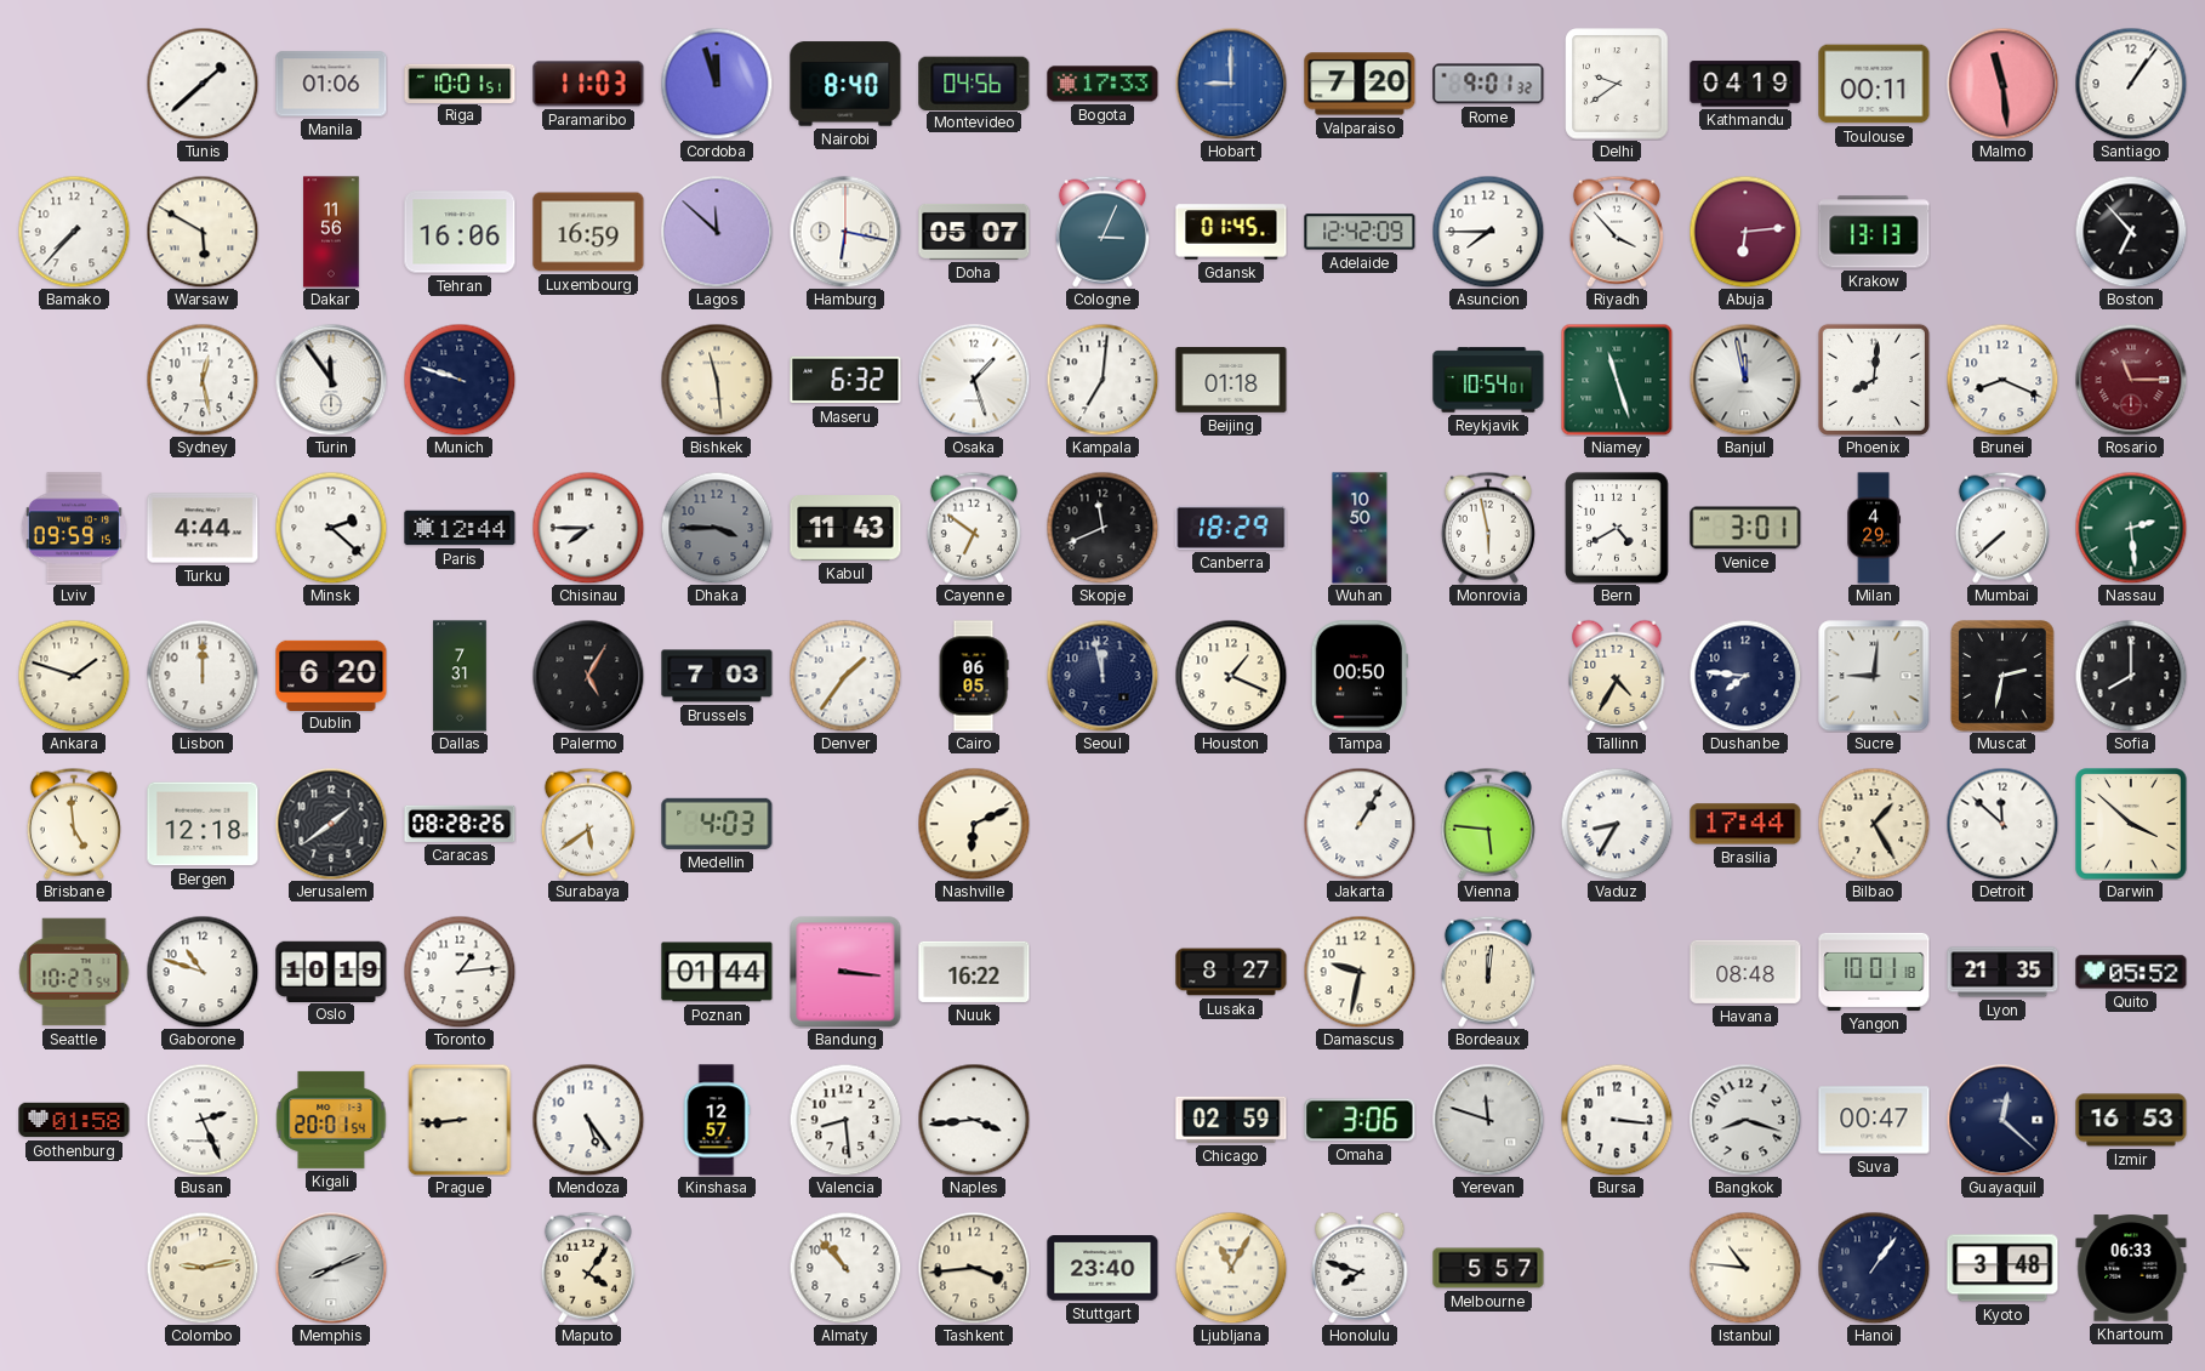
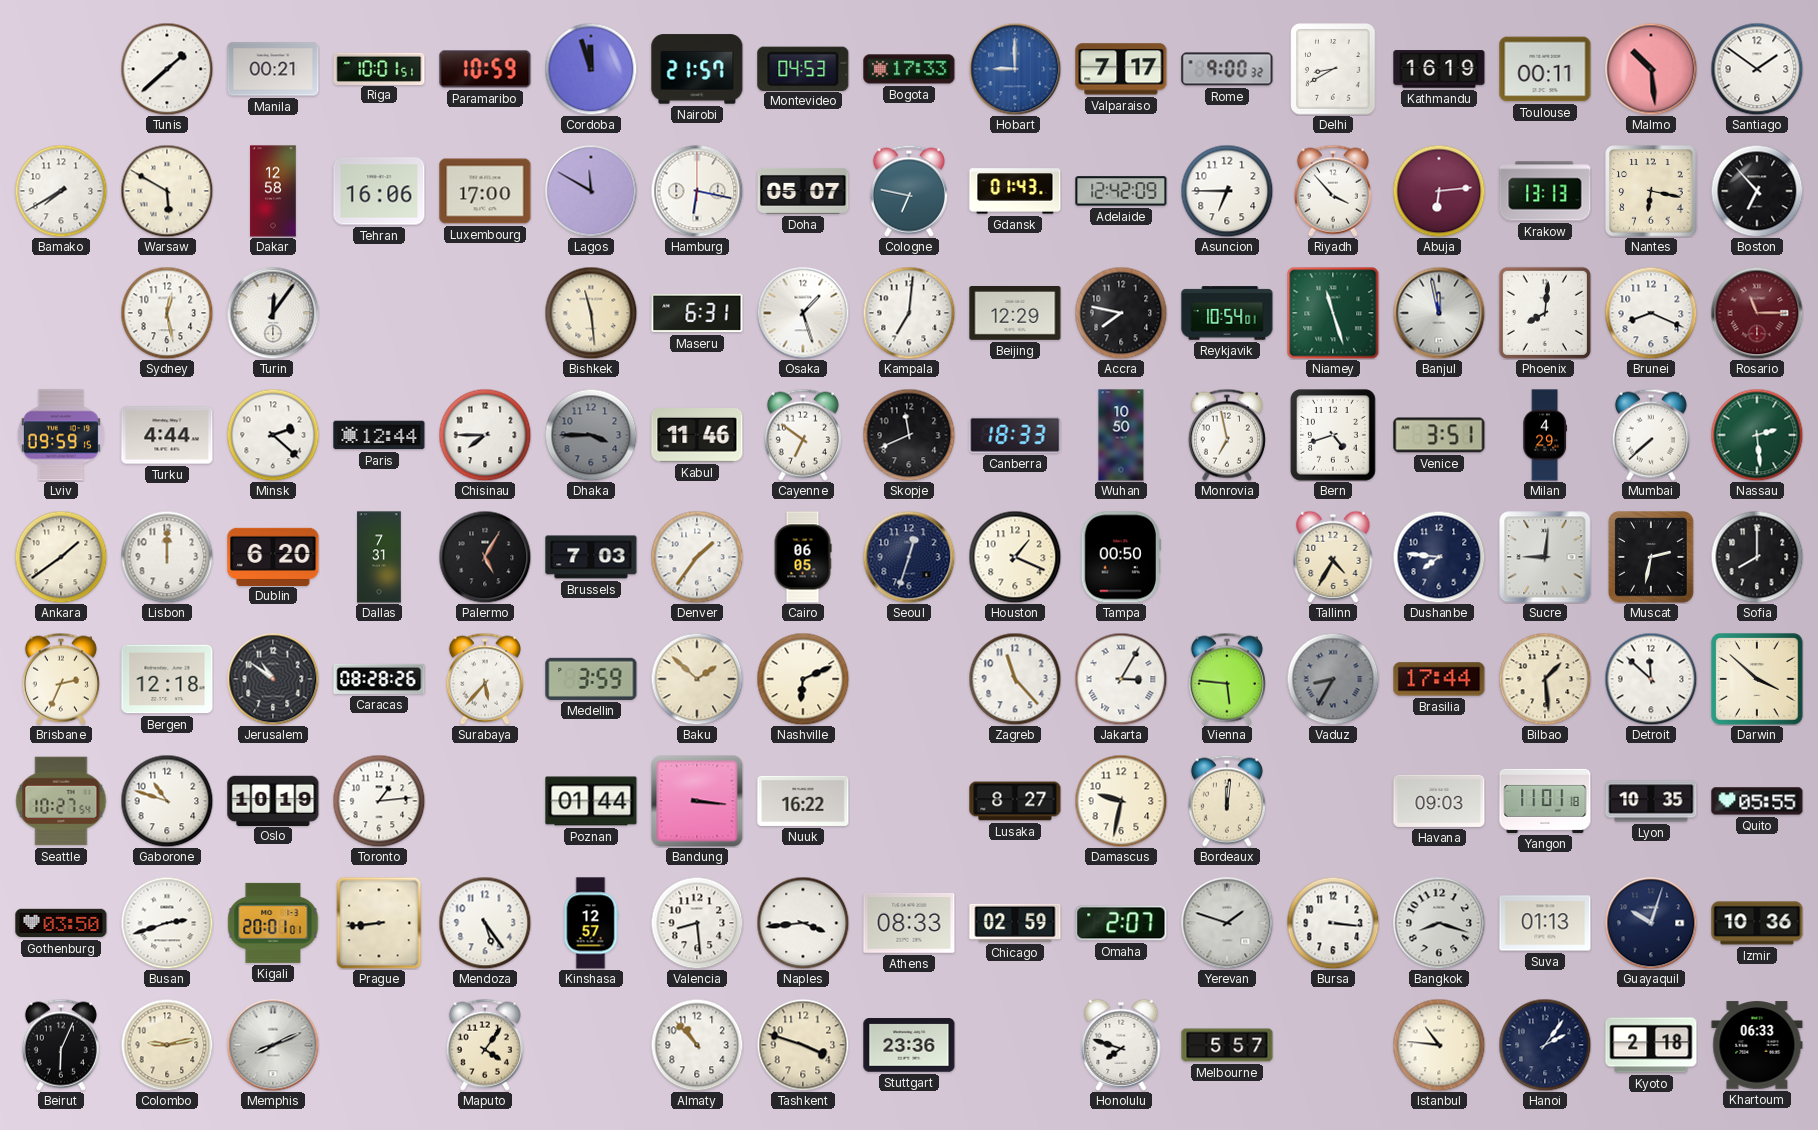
Manila: 01:06 -> 00:21 (273, 69)
Paramaribo: 11:03 -> 10:59 (485, 69)
Nairobi: 8:40 -> 21:57 (697, 69)
Montevideo: 04:56 -> 04:53 (803, 68)
Valparaiso: 7:20 -> 7:17 (1121, 69)
Rome: 9:01 -> 9:00 (1227, 69)
Delhi: 9:39 -> 8:40 (1333, 69)
Kathmandu: 04:19 -> 16:19 (1439, 69)
Malmo: 11:29 -> 10:29 (1651, 69)
Santiago: 1:06 -> 1:51 (1757, 69)
Bamako: 7:37 -> 7:40 (61, 191)
Dakar: 11:56 -> 12:58 (273, 191)
Luxembourg: 16:59 -> 17:00 (485, 191)
Lagos: 11:52 -> 11:50 (591, 191)
Cologne: 3:04 -> 6:47 (909, 191)
Gdansk: 01:45 -> 01:43 (1015, 191)
Asuncion: 7:45 -> 6:45 (1227, 191)
Nantes: none -> 6:17 (1651, 191)
Turin: 11:54 -> 12:06 (273, 313)
Munich: 9:48 -> none (460, 380)
Maseru: 6:32 -> 6:31 (697, 313)
Beijing: 01:18 -> 12:29 (1015, 314)
Accra: none -> 7:47 (1121, 313)
Kabul: 11:43 -> 11:46 (697, 436)
Canberra: 18:29 -> 18:33 (1015, 435)
Monrovia: 5:58 -> 6:58 (1227, 435)
Bern: 4:40 -> 4:42 (1333, 435)
Venice: 3:01 -> 3:51 (1439, 435)
Ankara: 1:48 -> 1:39 (61, 557)
Seoul: 11:58 -> 12:33 (909, 557)
Brisbane: 4:59 -> 2:34 (61, 679)
Jerusalem: 1:39 -> 10:51 (273, 679)
Surabaya: 5:39 -> 5:37 (485, 679)
Medellin: 4:03 -> 3:59 (591, 679)
Baku: none -> 1:52 (697, 679)
Zagreb: none -> 11:23 (1015, 679)
Jakarta: 1:05 -> 3:05 (1121, 679)
Vaduz dial: white -> grey (1333, 679)
Bilbao: 1:25 -> 1:29 (1545, 679)
Havana: 08:48 -> 09:03 (1439, 801)
Yangon: 10:01 -> 11:01 (1545, 801)
Lyon: 21:35 -> 10:35 (1651, 801)
Quito: 05:52 -> 05:55 (1757, 801)
Gothenburg: 01:58 -> 03:50 (61, 923)
Busan: 2:26 -> 2:42 (167, 923)
Kigali: 20:01:54 -> 20:01:01 (273, 923)
Athens: none -> 08:33 (909, 923)
Omaha: 3:06 -> 2:07 (1121, 923)
Yerevan: 11:48 -> 1:48 (1227, 923)
Suva: 00:47 -> 01:13 (1545, 923)
Guayaquil: 12:22 -> 10:03 (1651, 923)
Izmir: 16:53 -> 10:36 (1757, 923)
Beirut: none -> 6:04 (61, 1045)
Tashkent: 3:44 -> 3:48 (803, 1045)
Stuttgart: 23:40 -> 23:36 (909, 1045)
Ljubljana: 11:05 -> none (1231, 1268)
Hanoi: 1:06 -> 2:06 (1545, 1045)
Kyoto: 3:48 -> 2:18 (1651, 1045)
